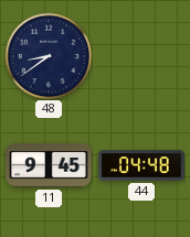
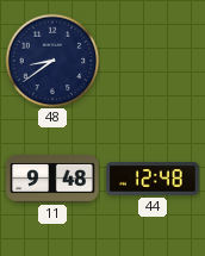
11: 9:45 -> 9:48 (52, 179)
44: 04:48 -> 12:48 (153, 179)
